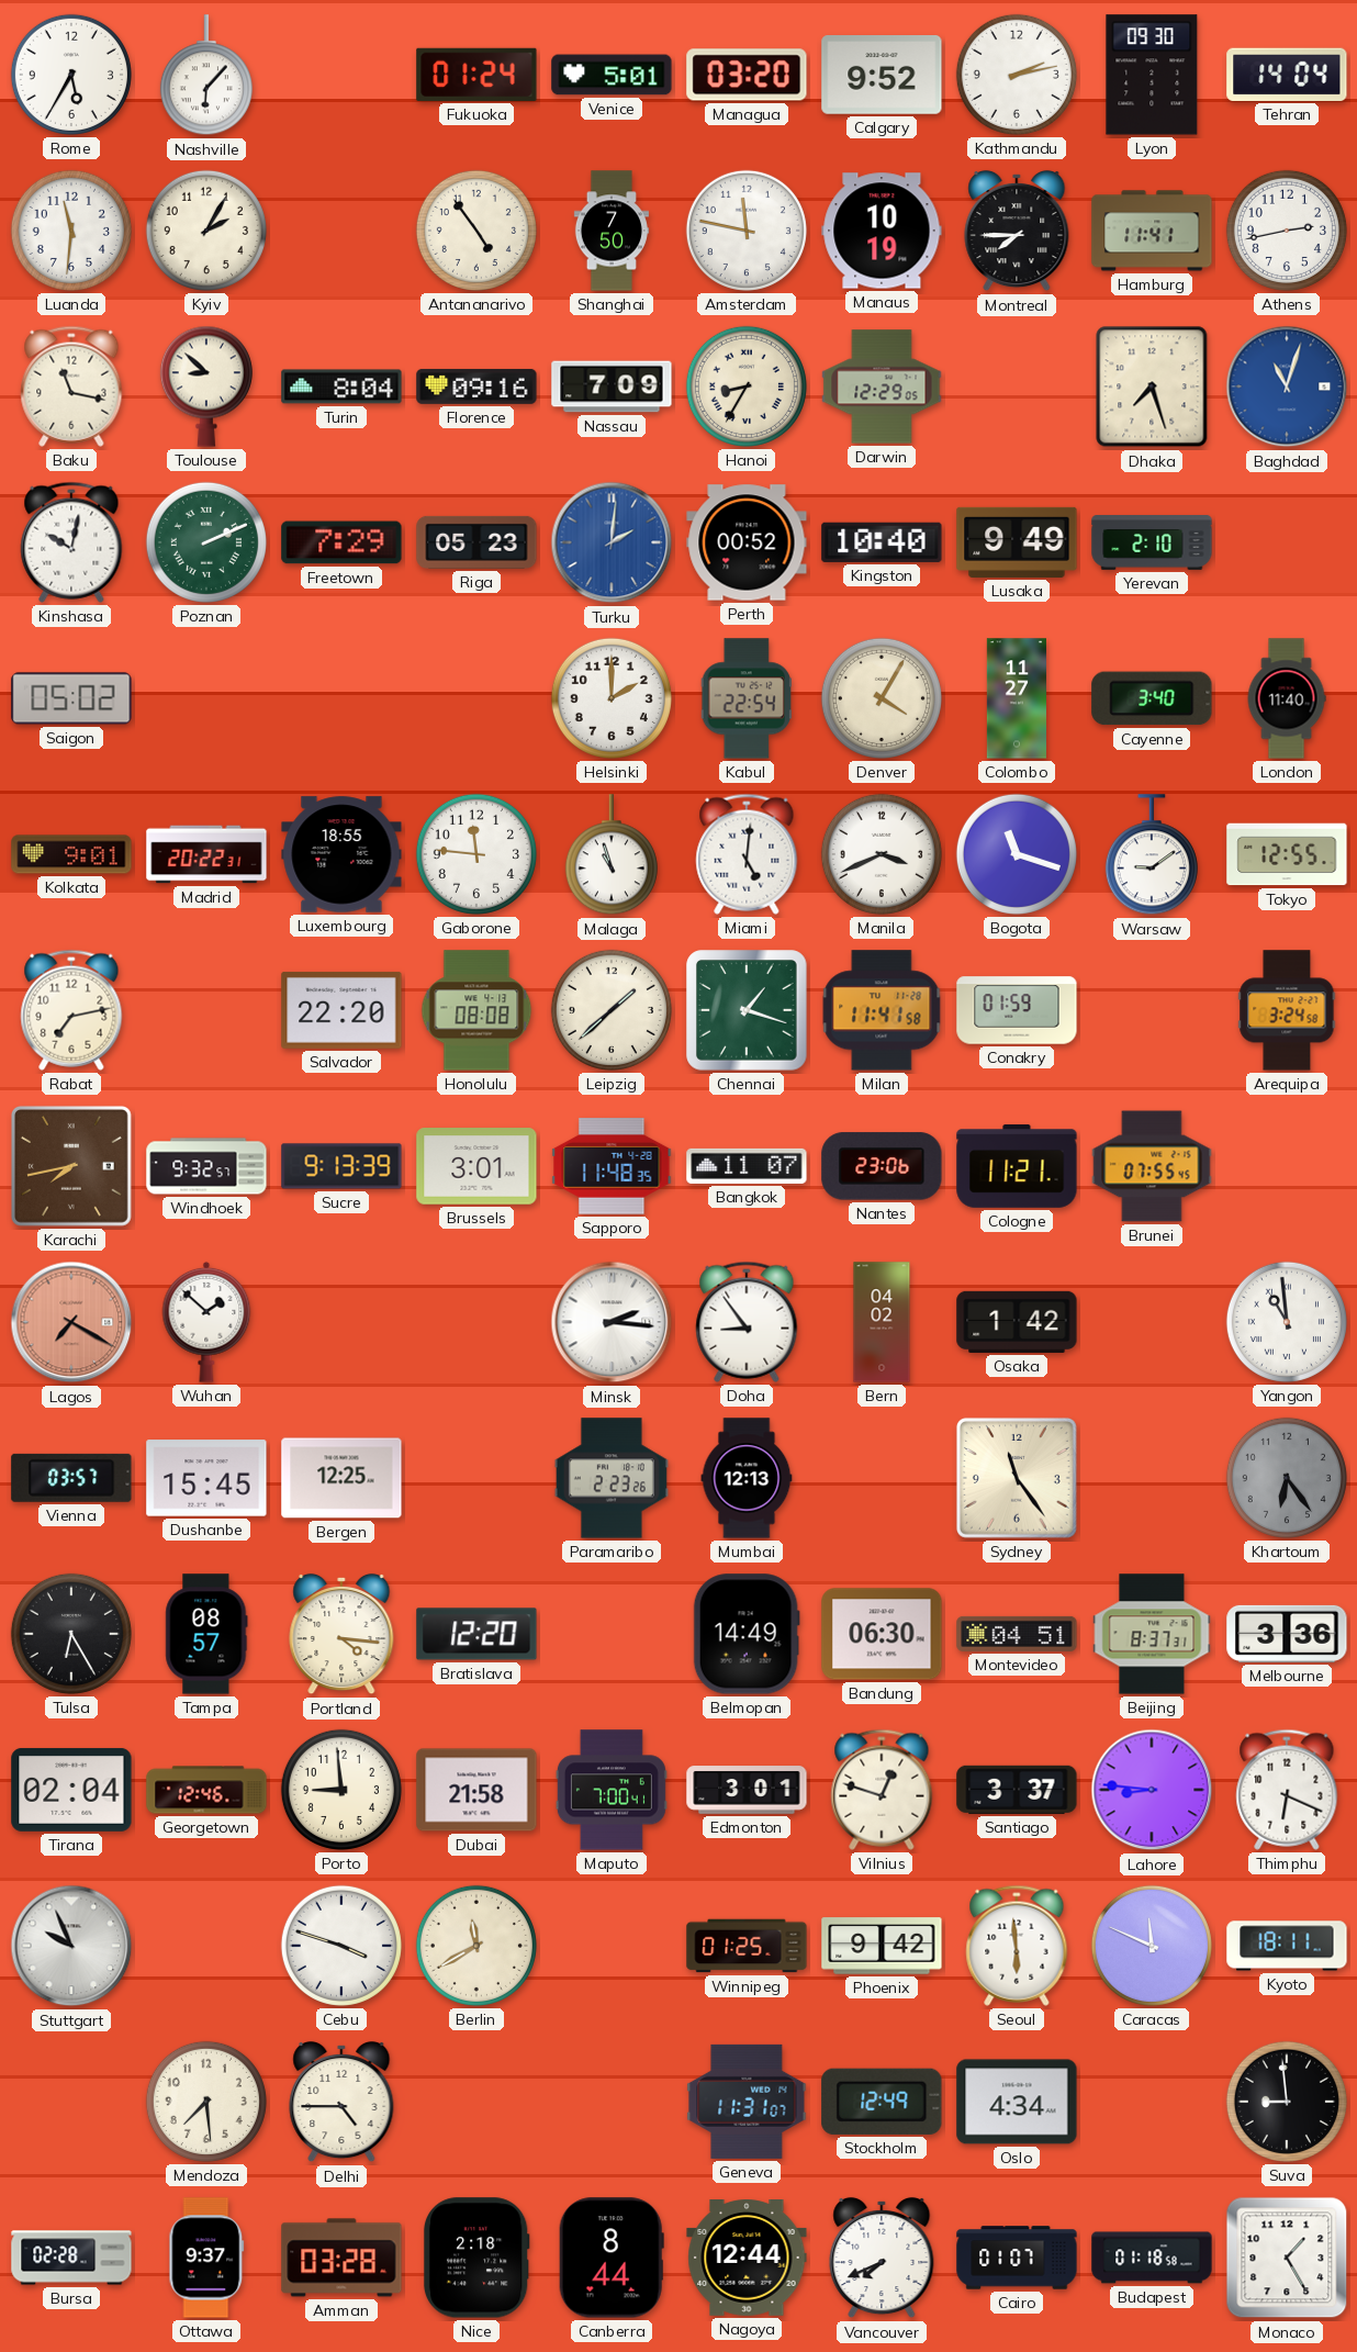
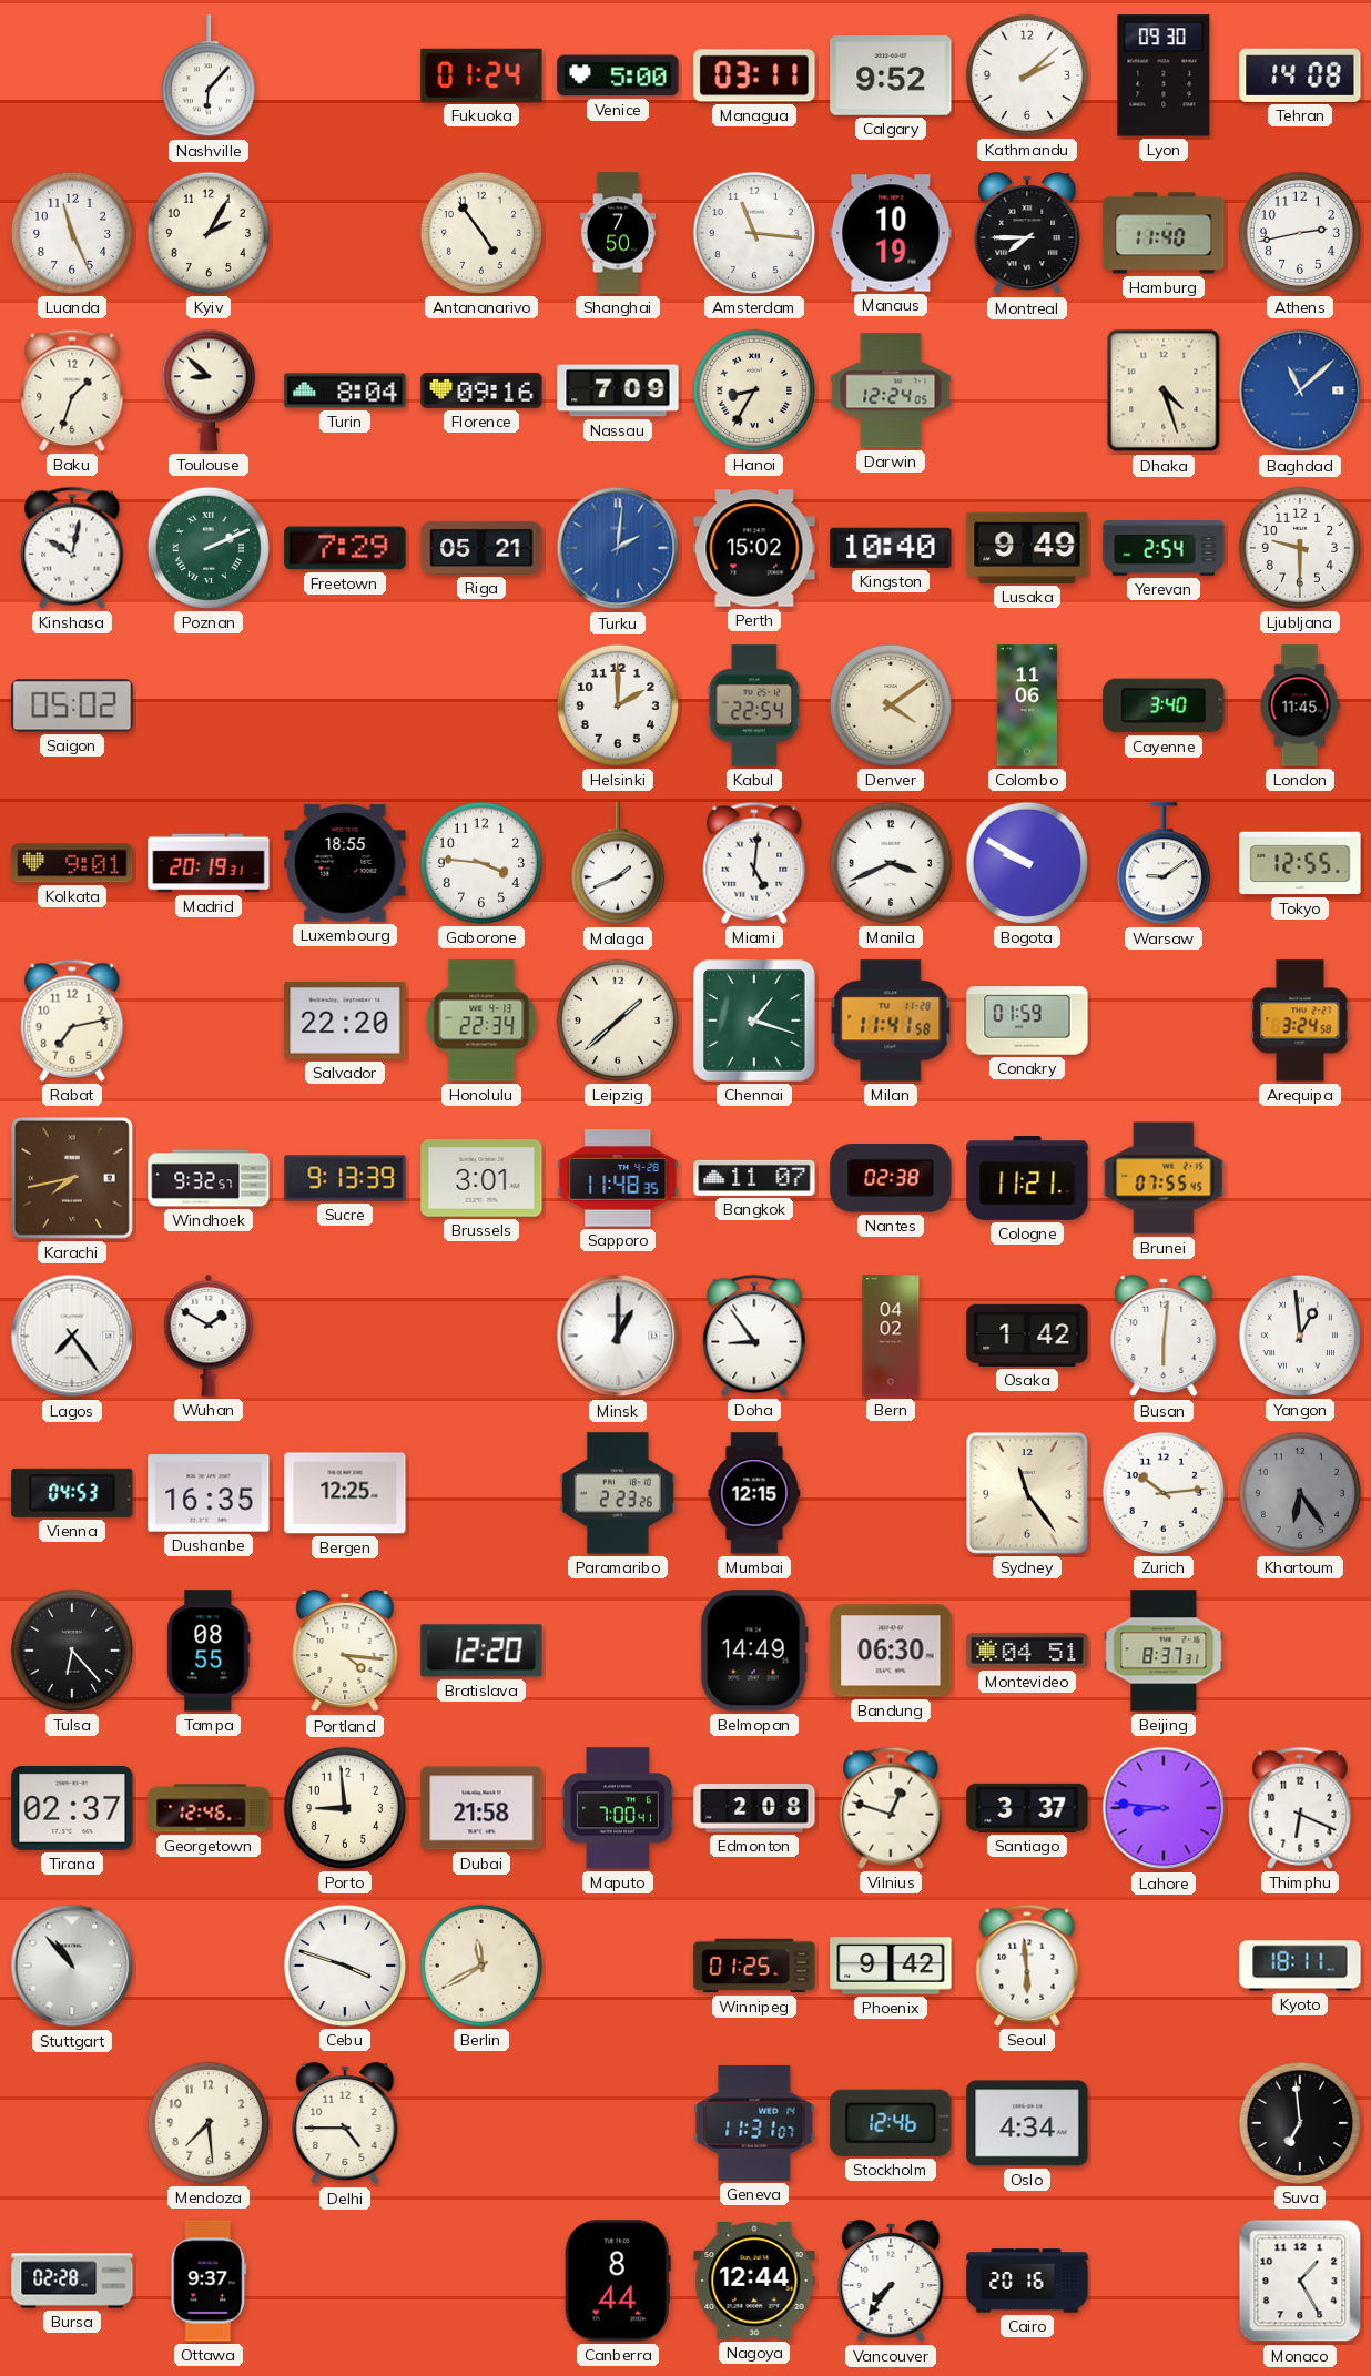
Rome: 5:35 -> none (71, 75)
Venice: 5:01 -> 5:00 (618, 75)
Managua: 03:20 -> 03:11 (754, 75)
Kathmandu: 2:13 -> 2:08 (1027, 75)
Tehran: 14:04 -> 14:08 (1300, 75)
Luanda: 11:31 -> 11:26 (72, 233)
Amsterdam: 11:47 -> 11:16 (754, 233)
Hamburg: 11:41 -> 11:40 (1164, 233)
Baku: 11:17 -> 1:33 (72, 390)
Darwin: 12:29 -> 12:24 (891, 390)
Dhaka: 7:27 -> 4:27 (1164, 390)
Baghdad: 11:03 -> 11:08 (1300, 390)
Riga: 05:23 -> 05:21 (481, 548)
Perth: 00:52 -> 15:02 (754, 548)
Yerevan: 2:10 -> 2:54 (1164, 548)
Ljubljana: none -> 9:30 (1300, 548)
Denver: 4:05 -> 4:09 (891, 705)
Colombo: 11:27 -> 11:06 (1027, 705)
London: 11:40 -> 11:45 (1300, 705)
Madrid: 20:22 -> 20:19 (209, 863)
Gaborone: 11:46 -> 3:46 (481, 863)
Malaga: 10:57 -> 1:41 (618, 864)
Bogota: 11:18 -> 9:50 (1027, 863)
Honolulu: 08:08 -> 22:34 (481, 1021)
Nantes: 23:06 -> 02:38 (891, 1178)
Lagos: 7:20 -> 7:24 (72, 1336)
Lagos dial: salmon -> white (72, 1336)
Wuhan: 1:52 -> 1:50 (209, 1336)
Minsk: 2:16 -> 1:00 (618, 1336)
Busan: none -> 6:01 (1164, 1336)
Yangon: 10:59 -> 12:59 (1300, 1336)
Vienna: 03:57 -> 04:53 (72, 1493)
Dushanbe: 15:45 -> 16:35 (209, 1493)
Mumbai: 12:13 -> 12:15 (754, 1493)
Zurich: none -> 10:14 (1164, 1493)
Tulsa: 6:25 -> 6:23 (72, 1651)
Tampa: 08:57 -> 08:55 (209, 1651)
Melbourne: 3:36 -> none (1287, 1634)
Tirana: 02:04 -> 02:37 (72, 1808)
Edmonton: 3:01 -> 2:08 (754, 1808)
Stuttgart: 9:56 -> 10:53 (72, 1966)
Caracas: 11:49 -> none (1152, 1946)
Stockholm: 12:49 -> 12:46 (891, 2123)
Suva: 8:59 -> 6:59 (1300, 2123)
Amman: 03:28 -> none (341, 2258)
Nice: 2:18 -> none (476, 2258)
Vancouver: 7:41 -> 7:36 (891, 2281)
Cairo: 01:07 -> 20:16 (1027, 2281)
Budapest: 01:18 -> none (1152, 2258)
